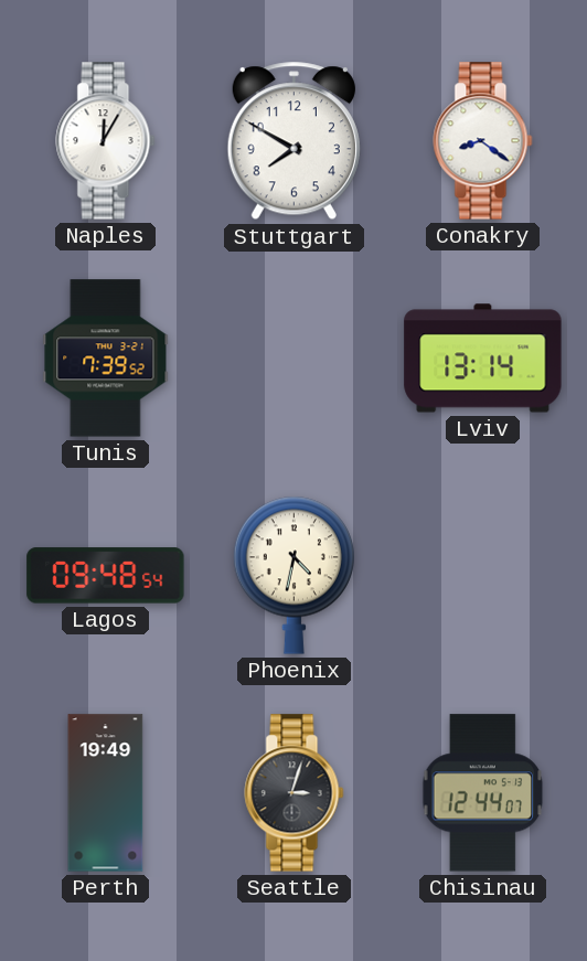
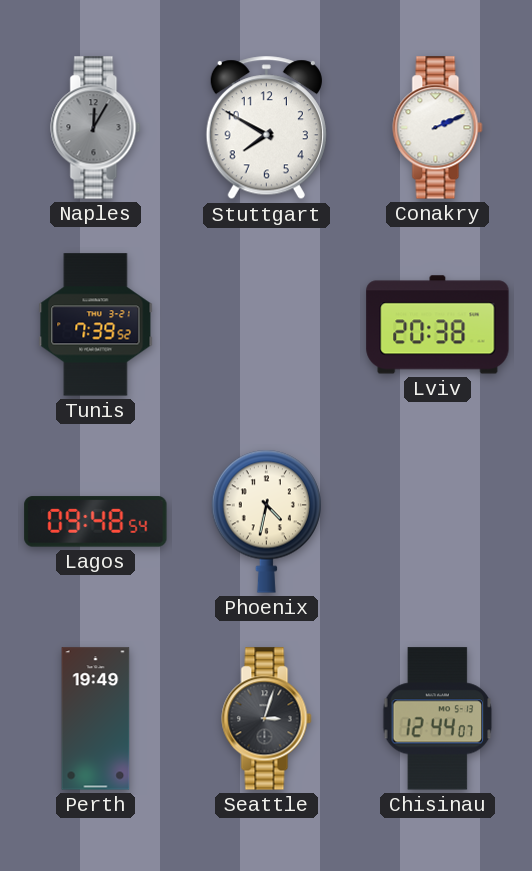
Naples dial: white -> grey (96, 128)
Conakry: 8:21 -> 2:11 (438, 128)
Lviv: 13:14 -> 20:38 (438, 325)
